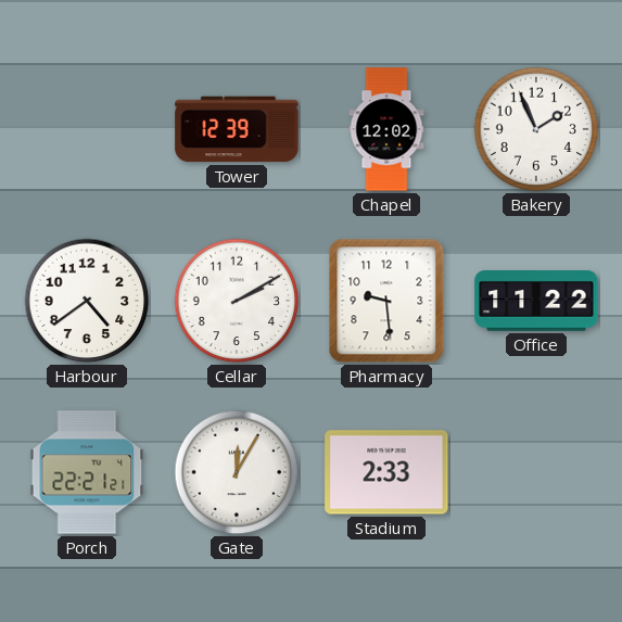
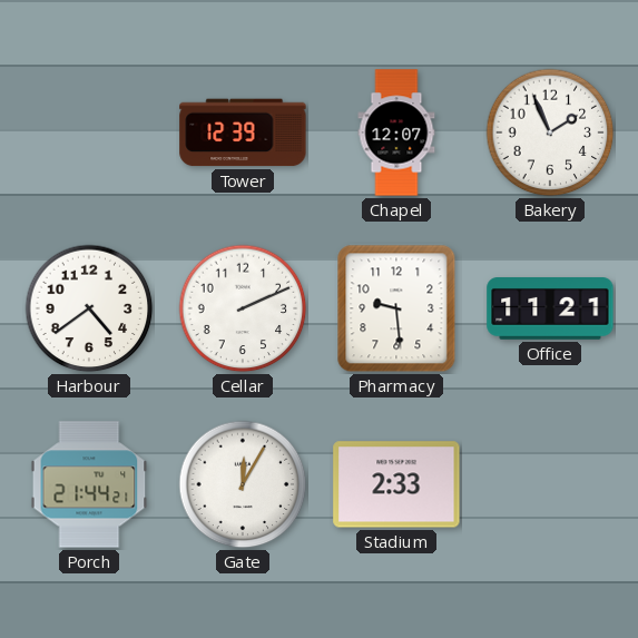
Chapel: 12:02 -> 12:07 (396, 132)
Cellar: 2:10 -> 2:11 (243, 308)
Office: 11:22 -> 11:21 (550, 310)
Porch: 22:21 -> 21:44 (89, 484)
